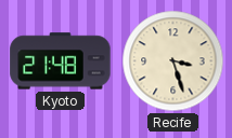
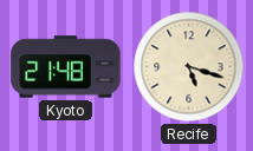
Recife: 3:27 -> 5:18 (189, 67)
